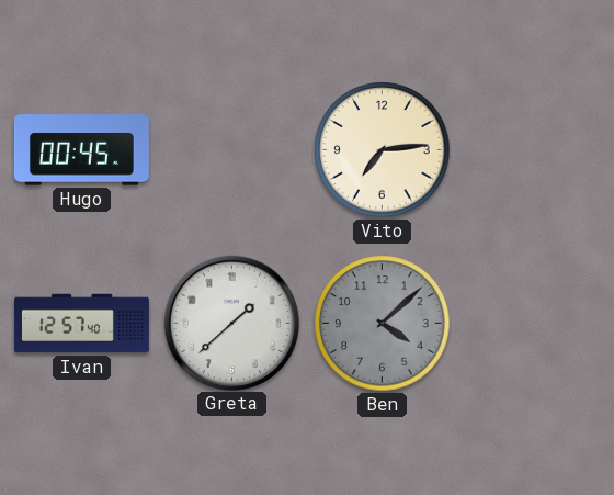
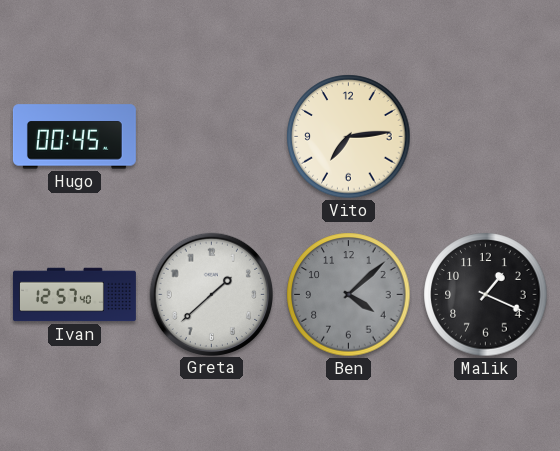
Malik: none -> 1:19 (486, 295)
